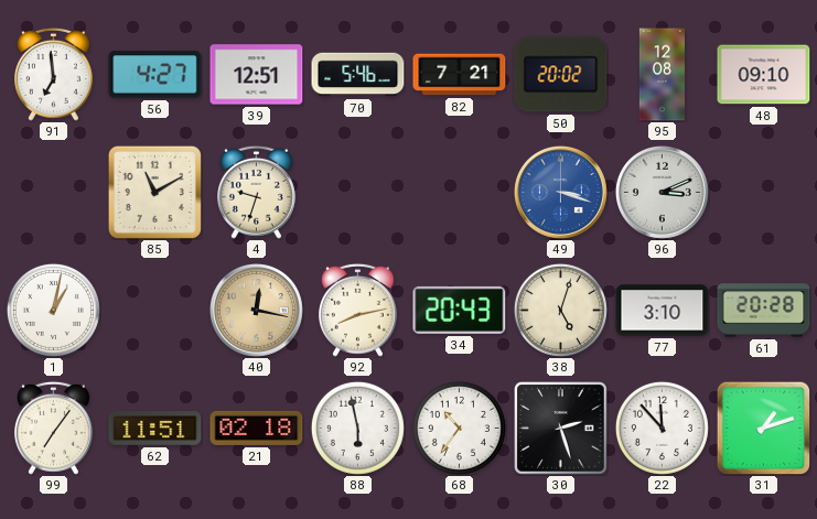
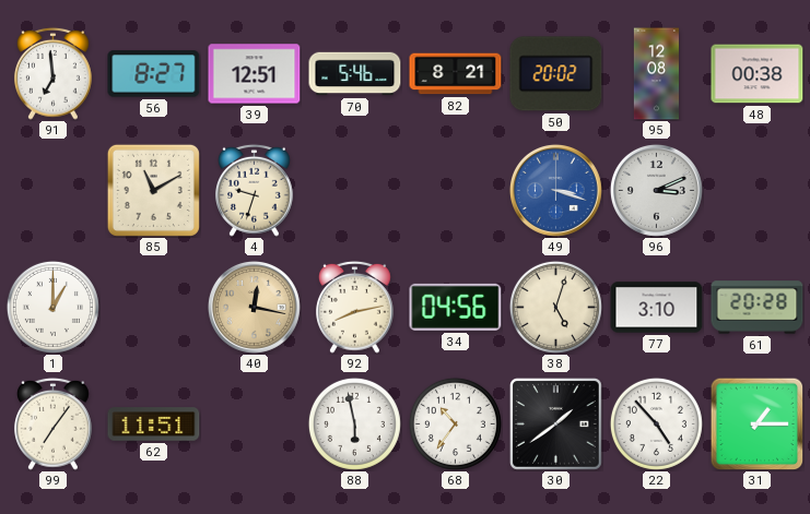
56: 4:27 -> 8:27 (154, 74)
82: 7:21 -> 8:21 (456, 74)
48: 09:10 -> 00:38 (758, 74)
1: 1:02 -> 1:00 (52, 307)
34: 20:43 -> 04:56 (456, 307)
21: 02:18 -> none (257, 428)
30: 2:27 -> 1:39 (556, 425)
22: 11:53 -> 4:53 (656, 423)
31: 1:12 -> 1:15 (756, 423)
